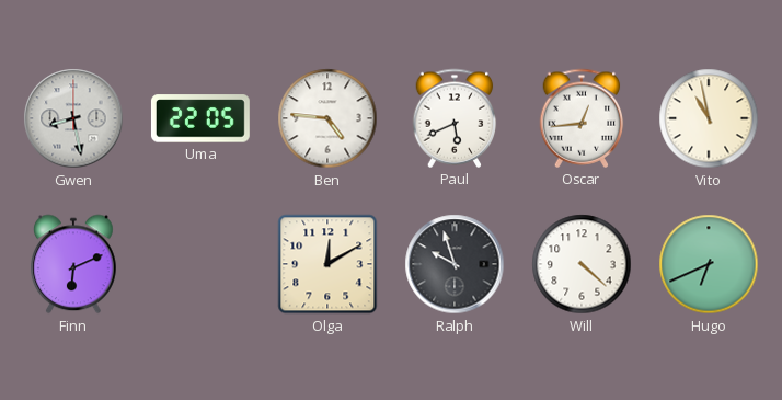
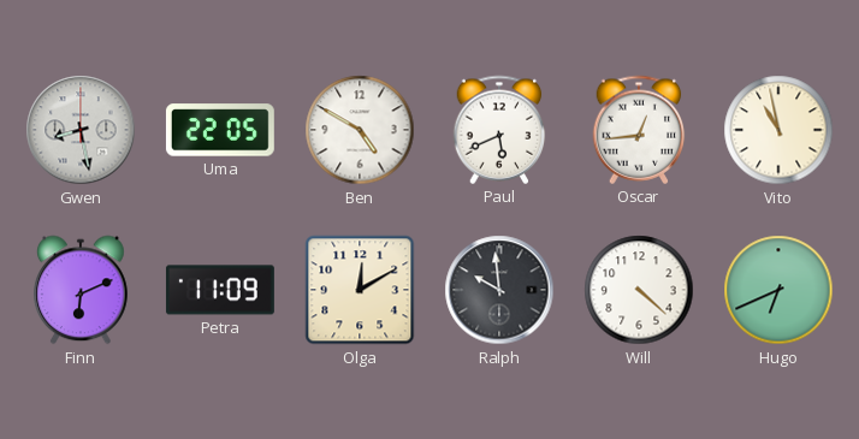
Ben: 4:46 -> 4:50 (360, 130)
Petra: none -> 11:09 (220, 290)
Ralph: 9:57 -> 9:59 (499, 290)
